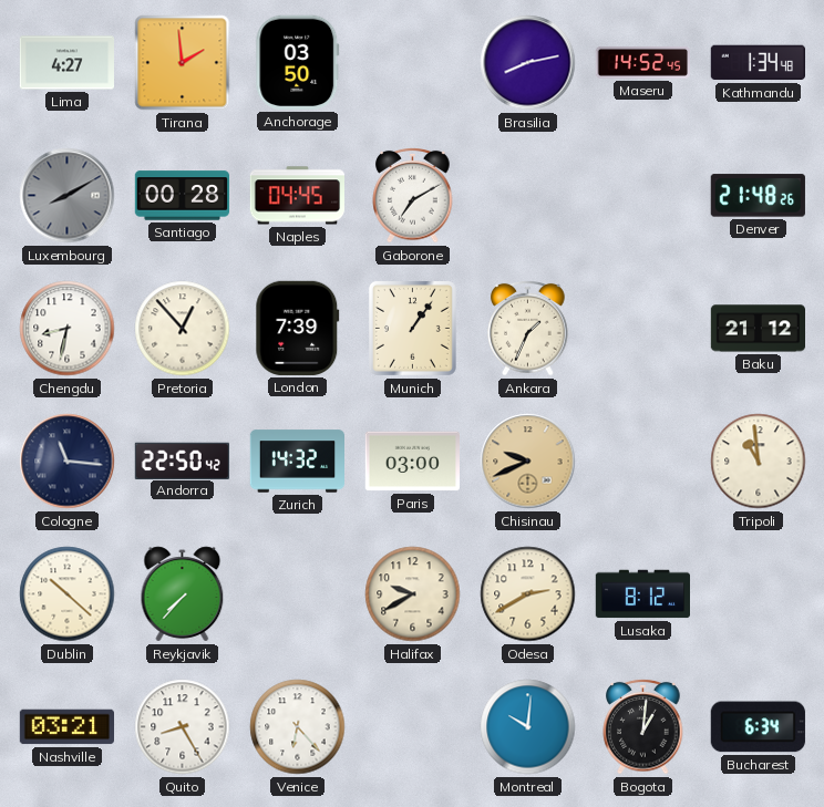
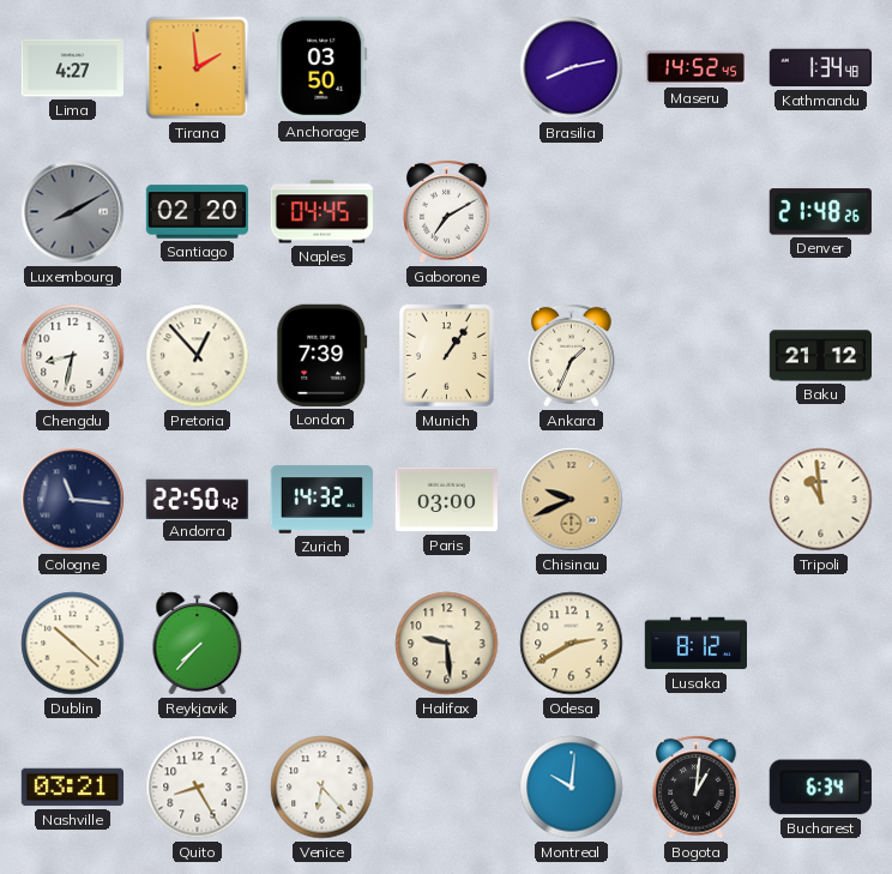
Santiago: 00:28 -> 02:20 (197, 212)
Halifax: 9:40 -> 9:29 (447, 644)
